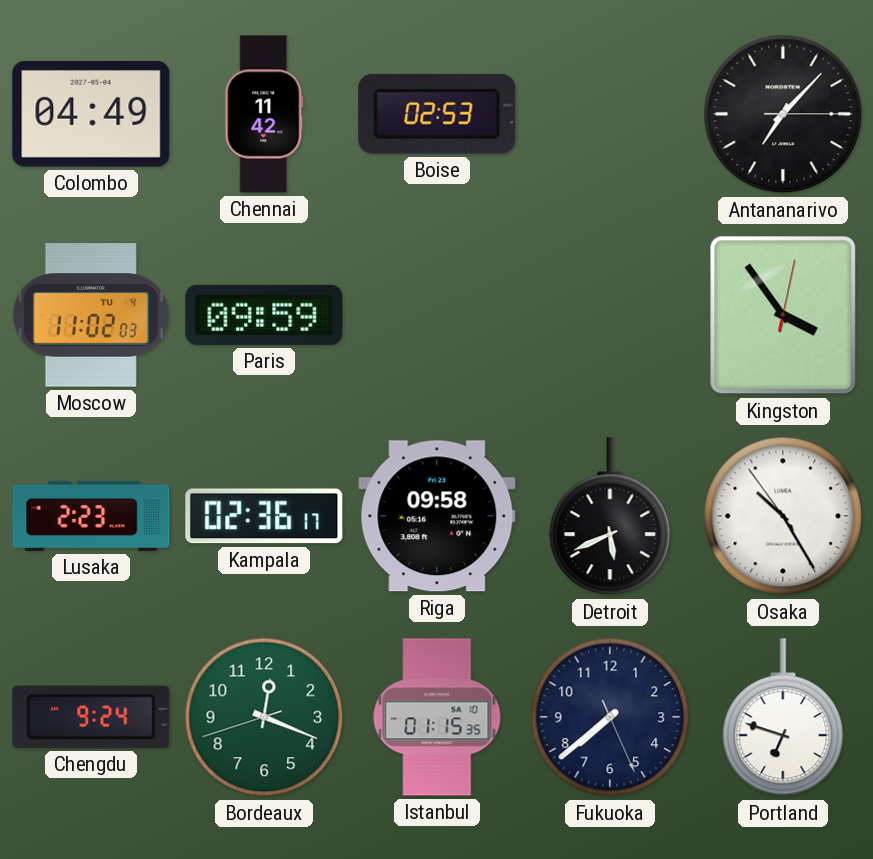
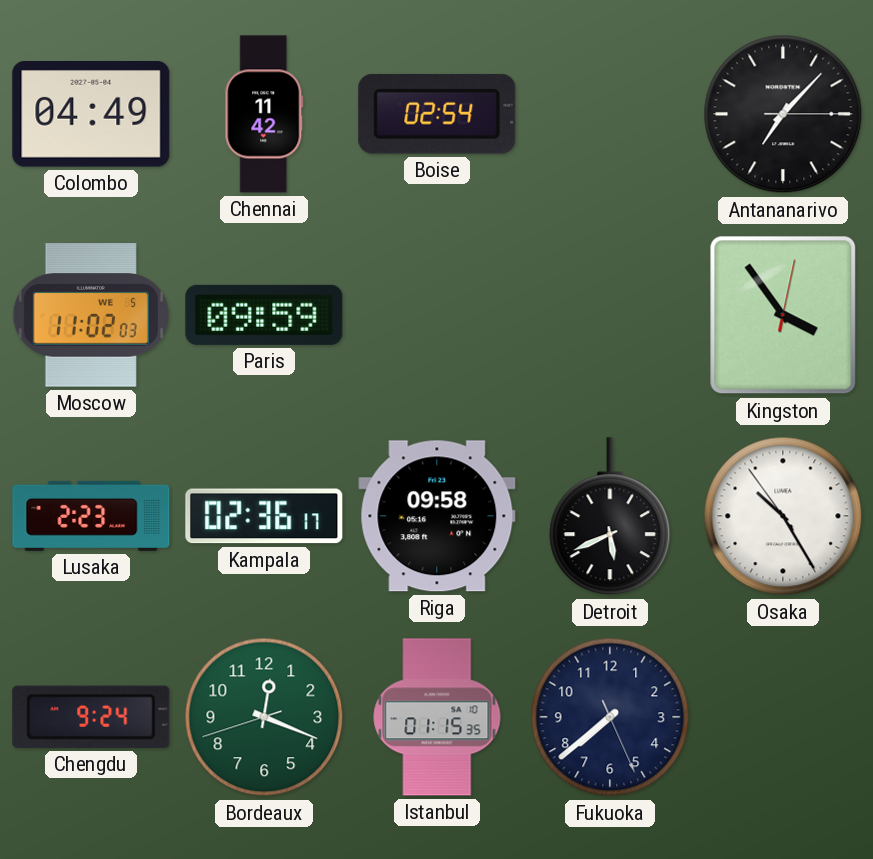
Boise: 02:53 -> 02:54 (437, 114)
Moscow date: TU 4 -> WE 5 (91, 315)
Portland: 6:48 -> none (783, 718)
